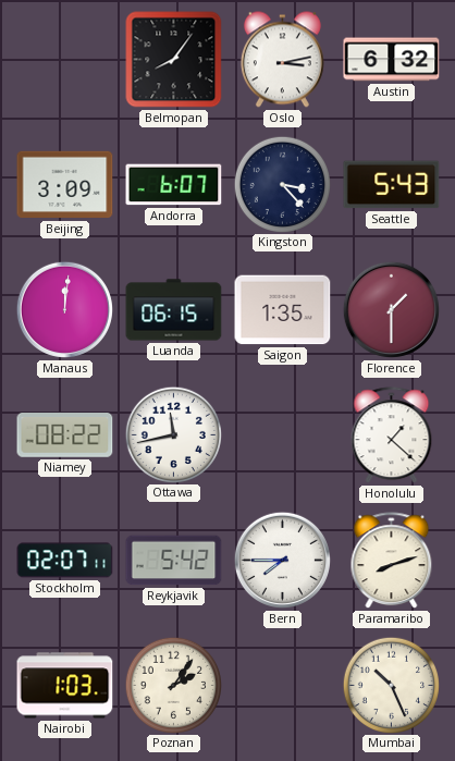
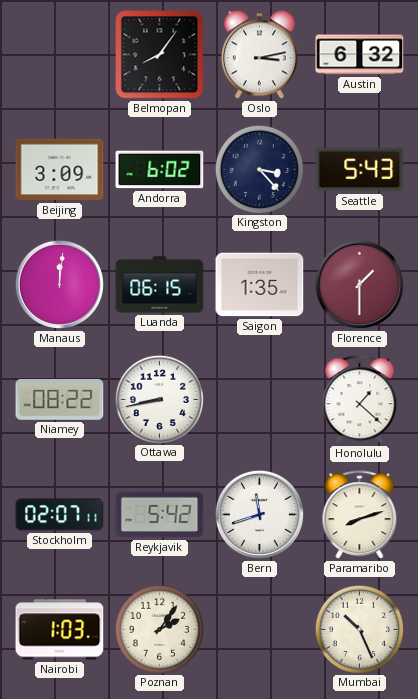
Andorra: 6:07 -> 6:02 (160, 170)
Ottawa: 11:43 -> 8:43 (159, 399)
Bern: 7:45 -> 11:42 (259, 514)
